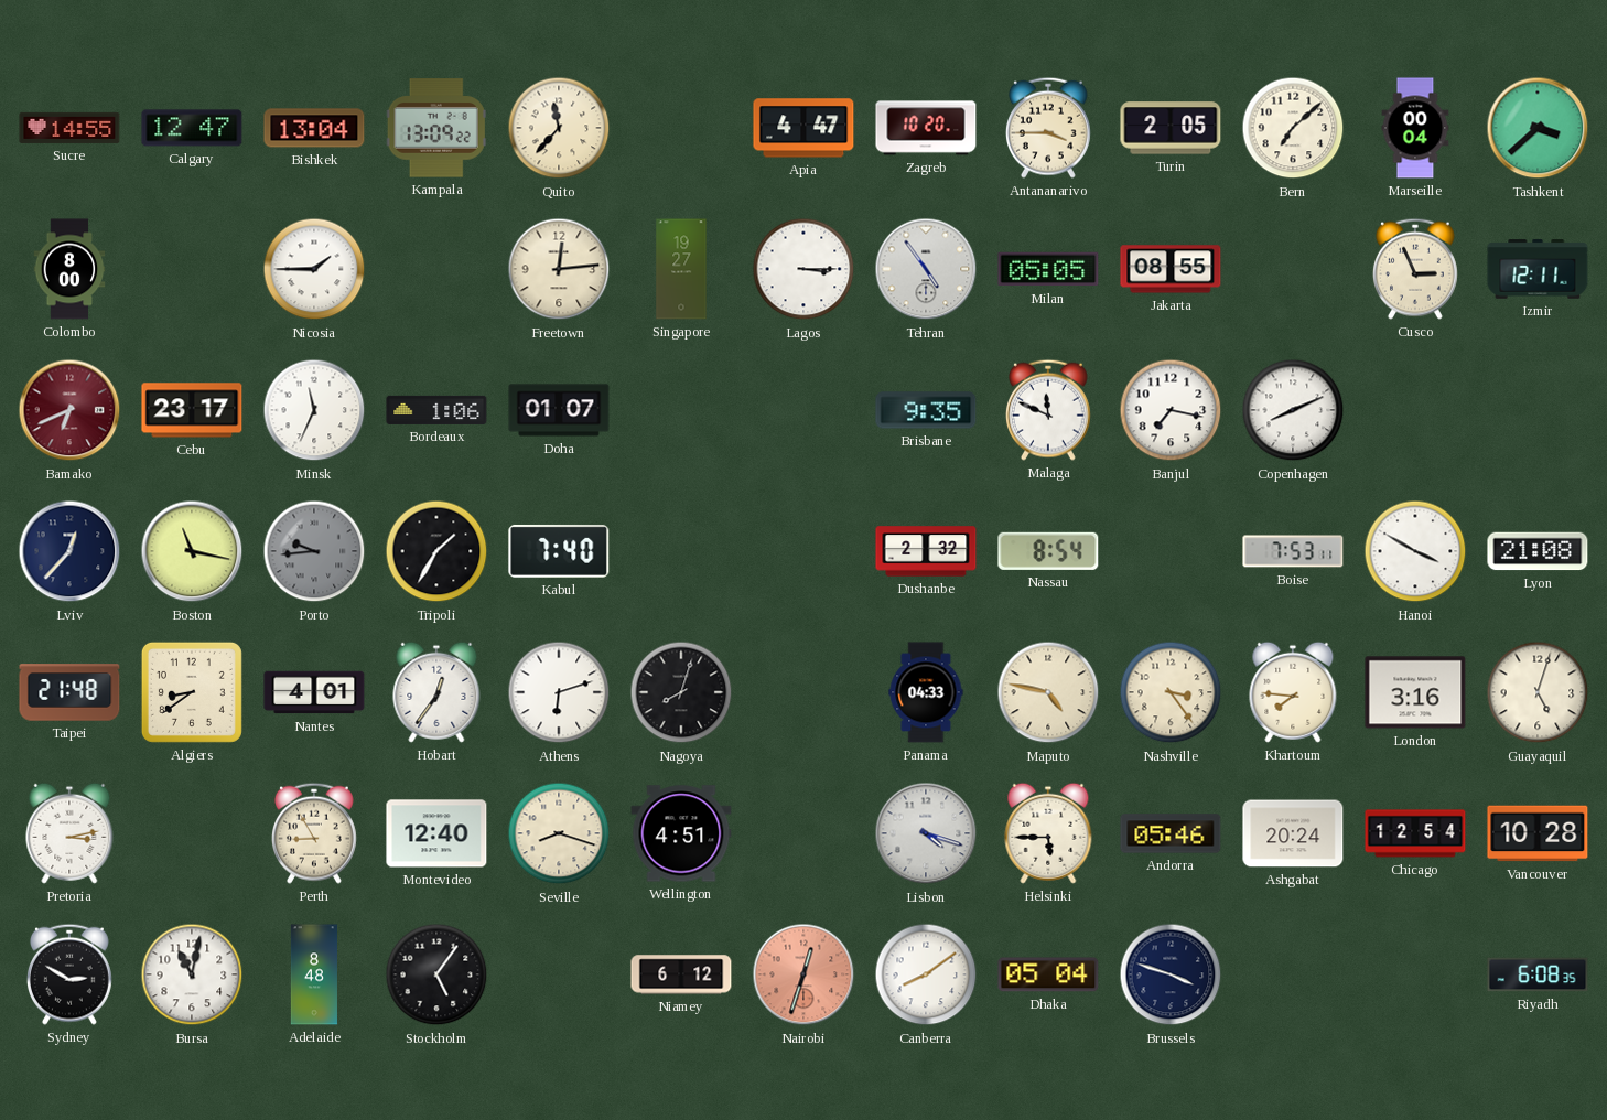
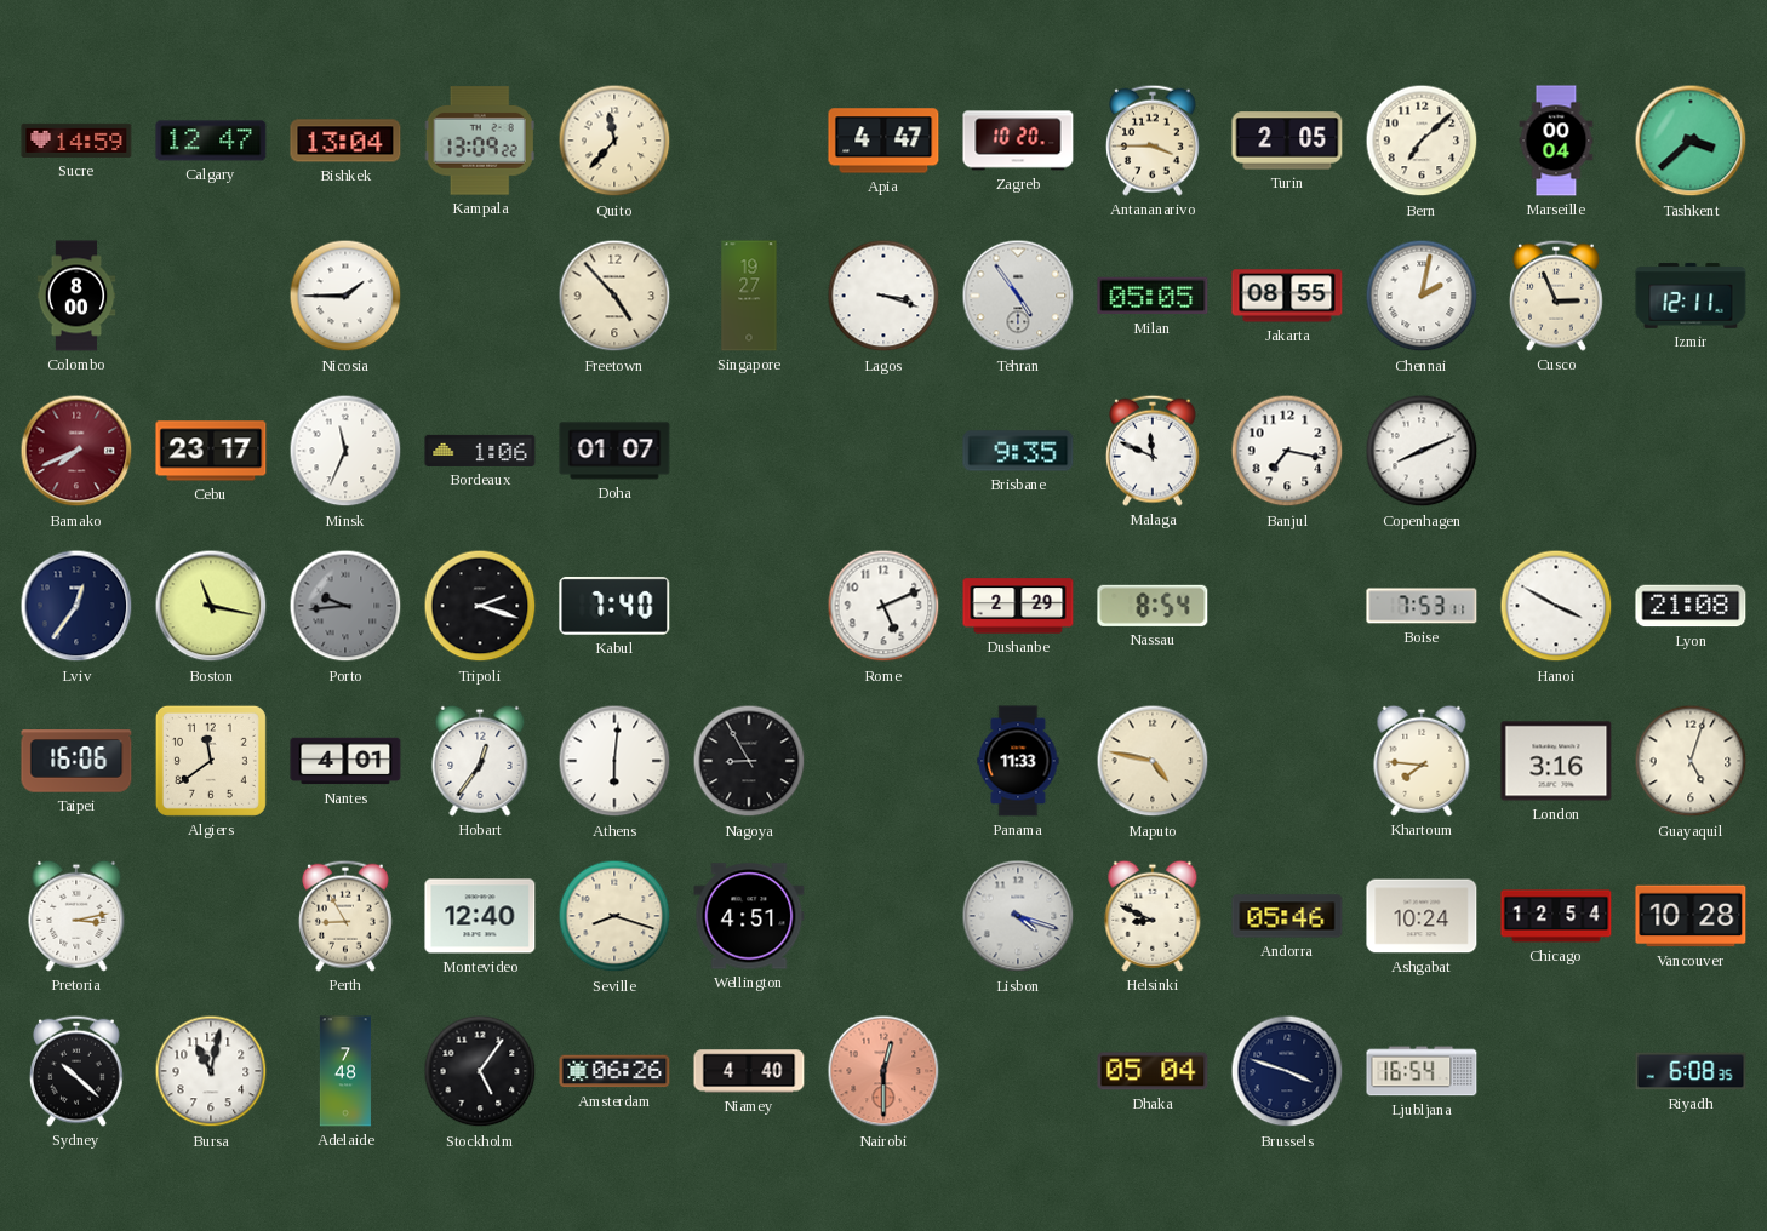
Sucre: 14:55 -> 14:59 (76, 141)
Freetown: 12:14 -> 4:53 (614, 296)
Lagos: 3:15 -> 3:18 (883, 296)
Chennai: none -> 2:02 (1422, 296)
Bamako: 6:41 -> 7:41 (76, 451)
Lviv: 12:37 -> 12:36 (76, 606)
Tripoli: 1:35 -> 2:18 (480, 606)
Rome: none -> 5:11 (883, 606)
Dushanbe: 2:32 -> 2:29 (1018, 606)
Taipei: 21:48 -> 16:06 (76, 761)
Algiers: 8:39 -> 11:39 (211, 761)
Athens: 6:12 -> 6:01 (614, 761)
Nagoya: 8:03 -> 8:55 (749, 761)
Panama: 04:33 -> 11:33 (1018, 761)
Nashville: 3:24 -> none (1171, 692)
Helsinki: 5:45 -> 8:49 (1153, 916)
Ashgabat: 20:24 -> 10:24 (1422, 916)
Sydney: 2:50 -> 10:22 (76, 1071)
Adelaide: 8:48 -> 7:48 (345, 1071)
Amsterdam: none -> 06:26 (614, 1071)
Niamey: 6:12 -> 4:40 (749, 1071)
Nairobi: 12:33 -> 12:30 (883, 1071)
Canberra: 8:09 -> none (926, 974)
Ljubljana: none -> 16:54 (1422, 1071)
